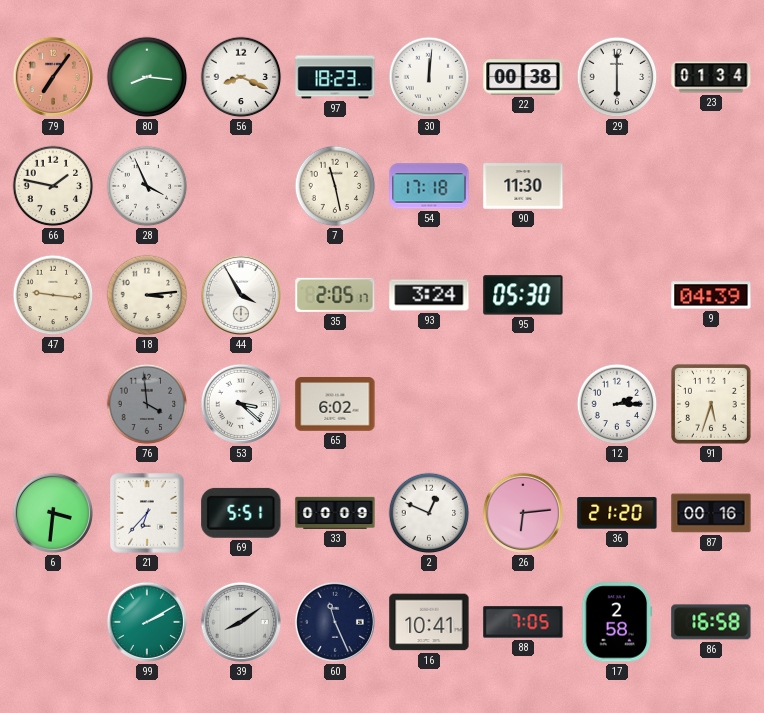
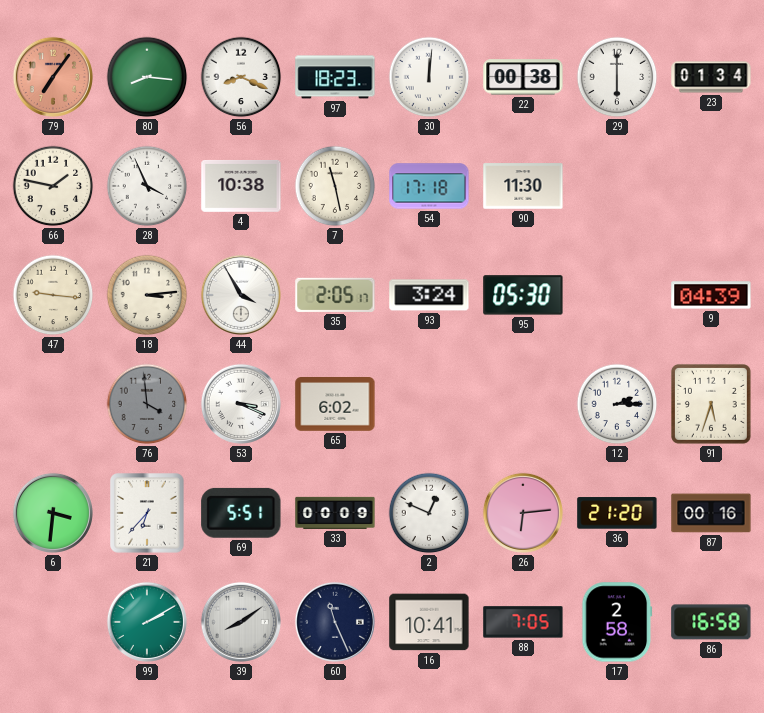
4: none -> 10:38 (241, 186)
53: 3:22 -> 3:19 (241, 404)
